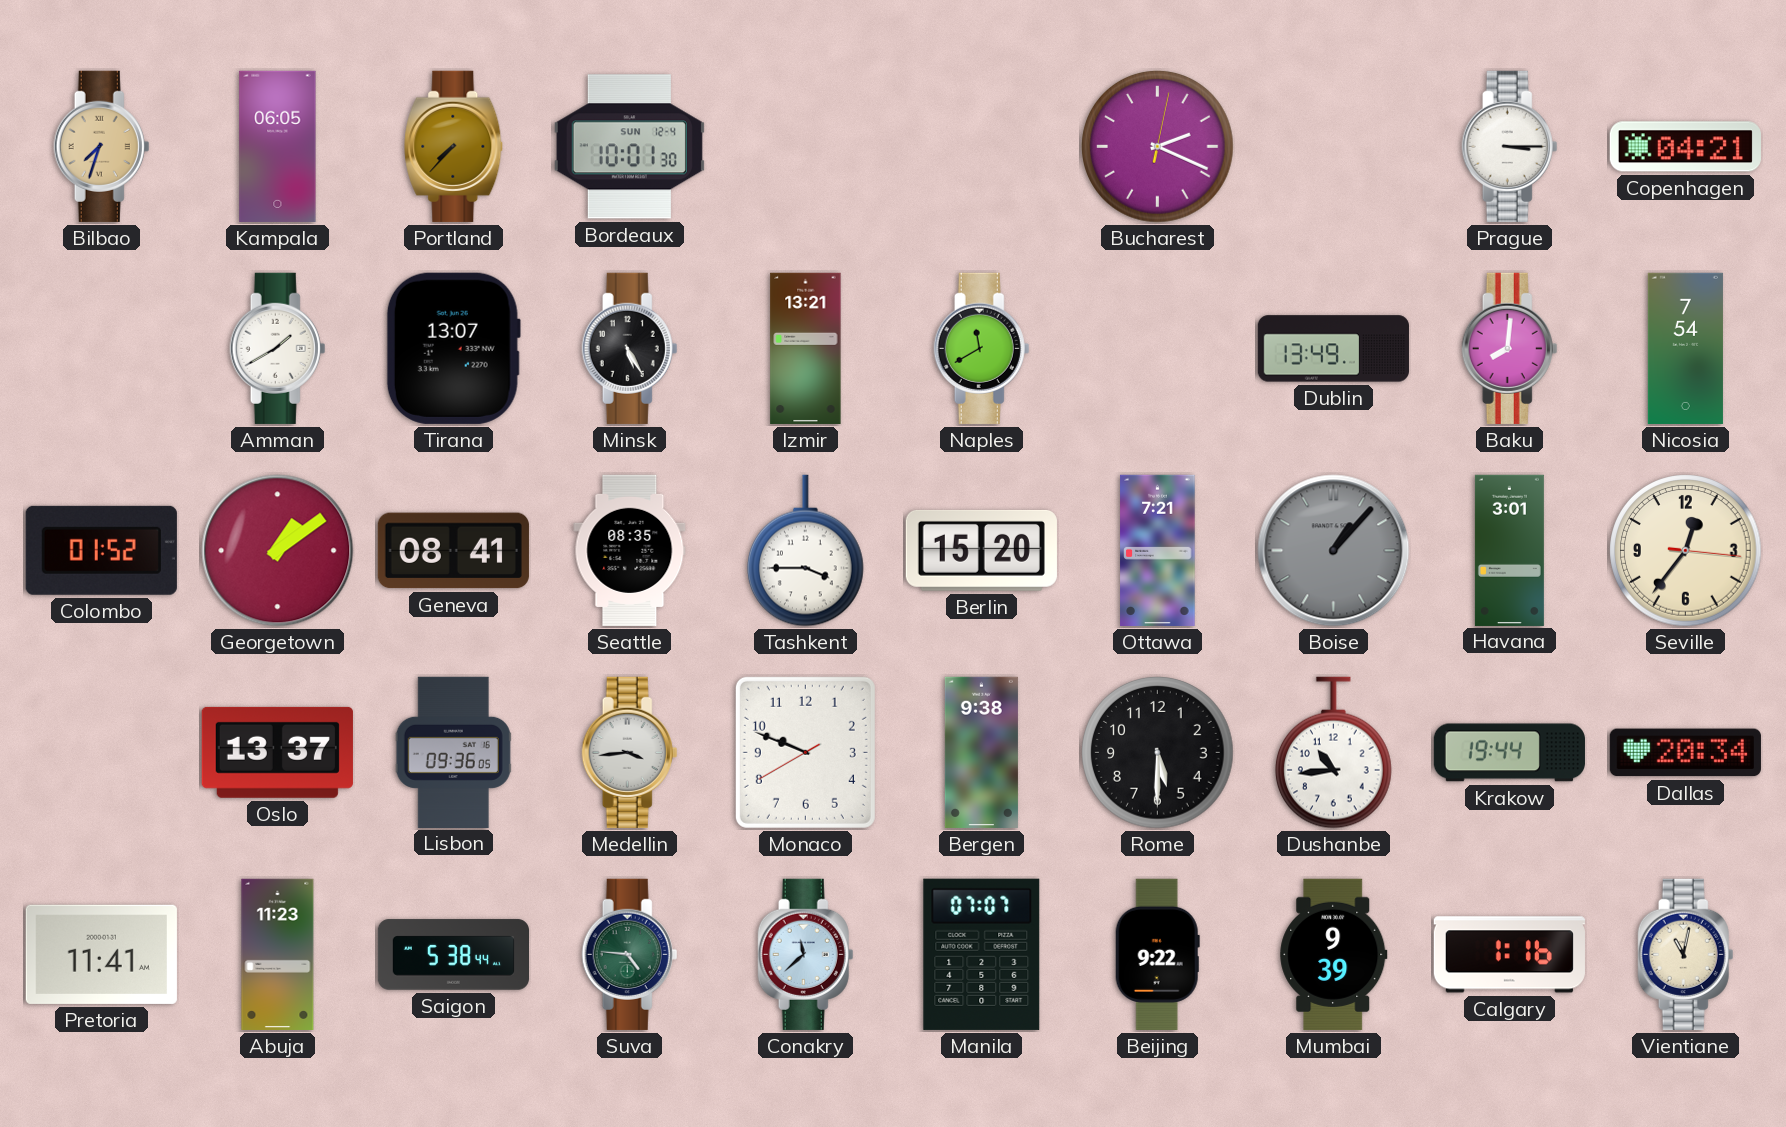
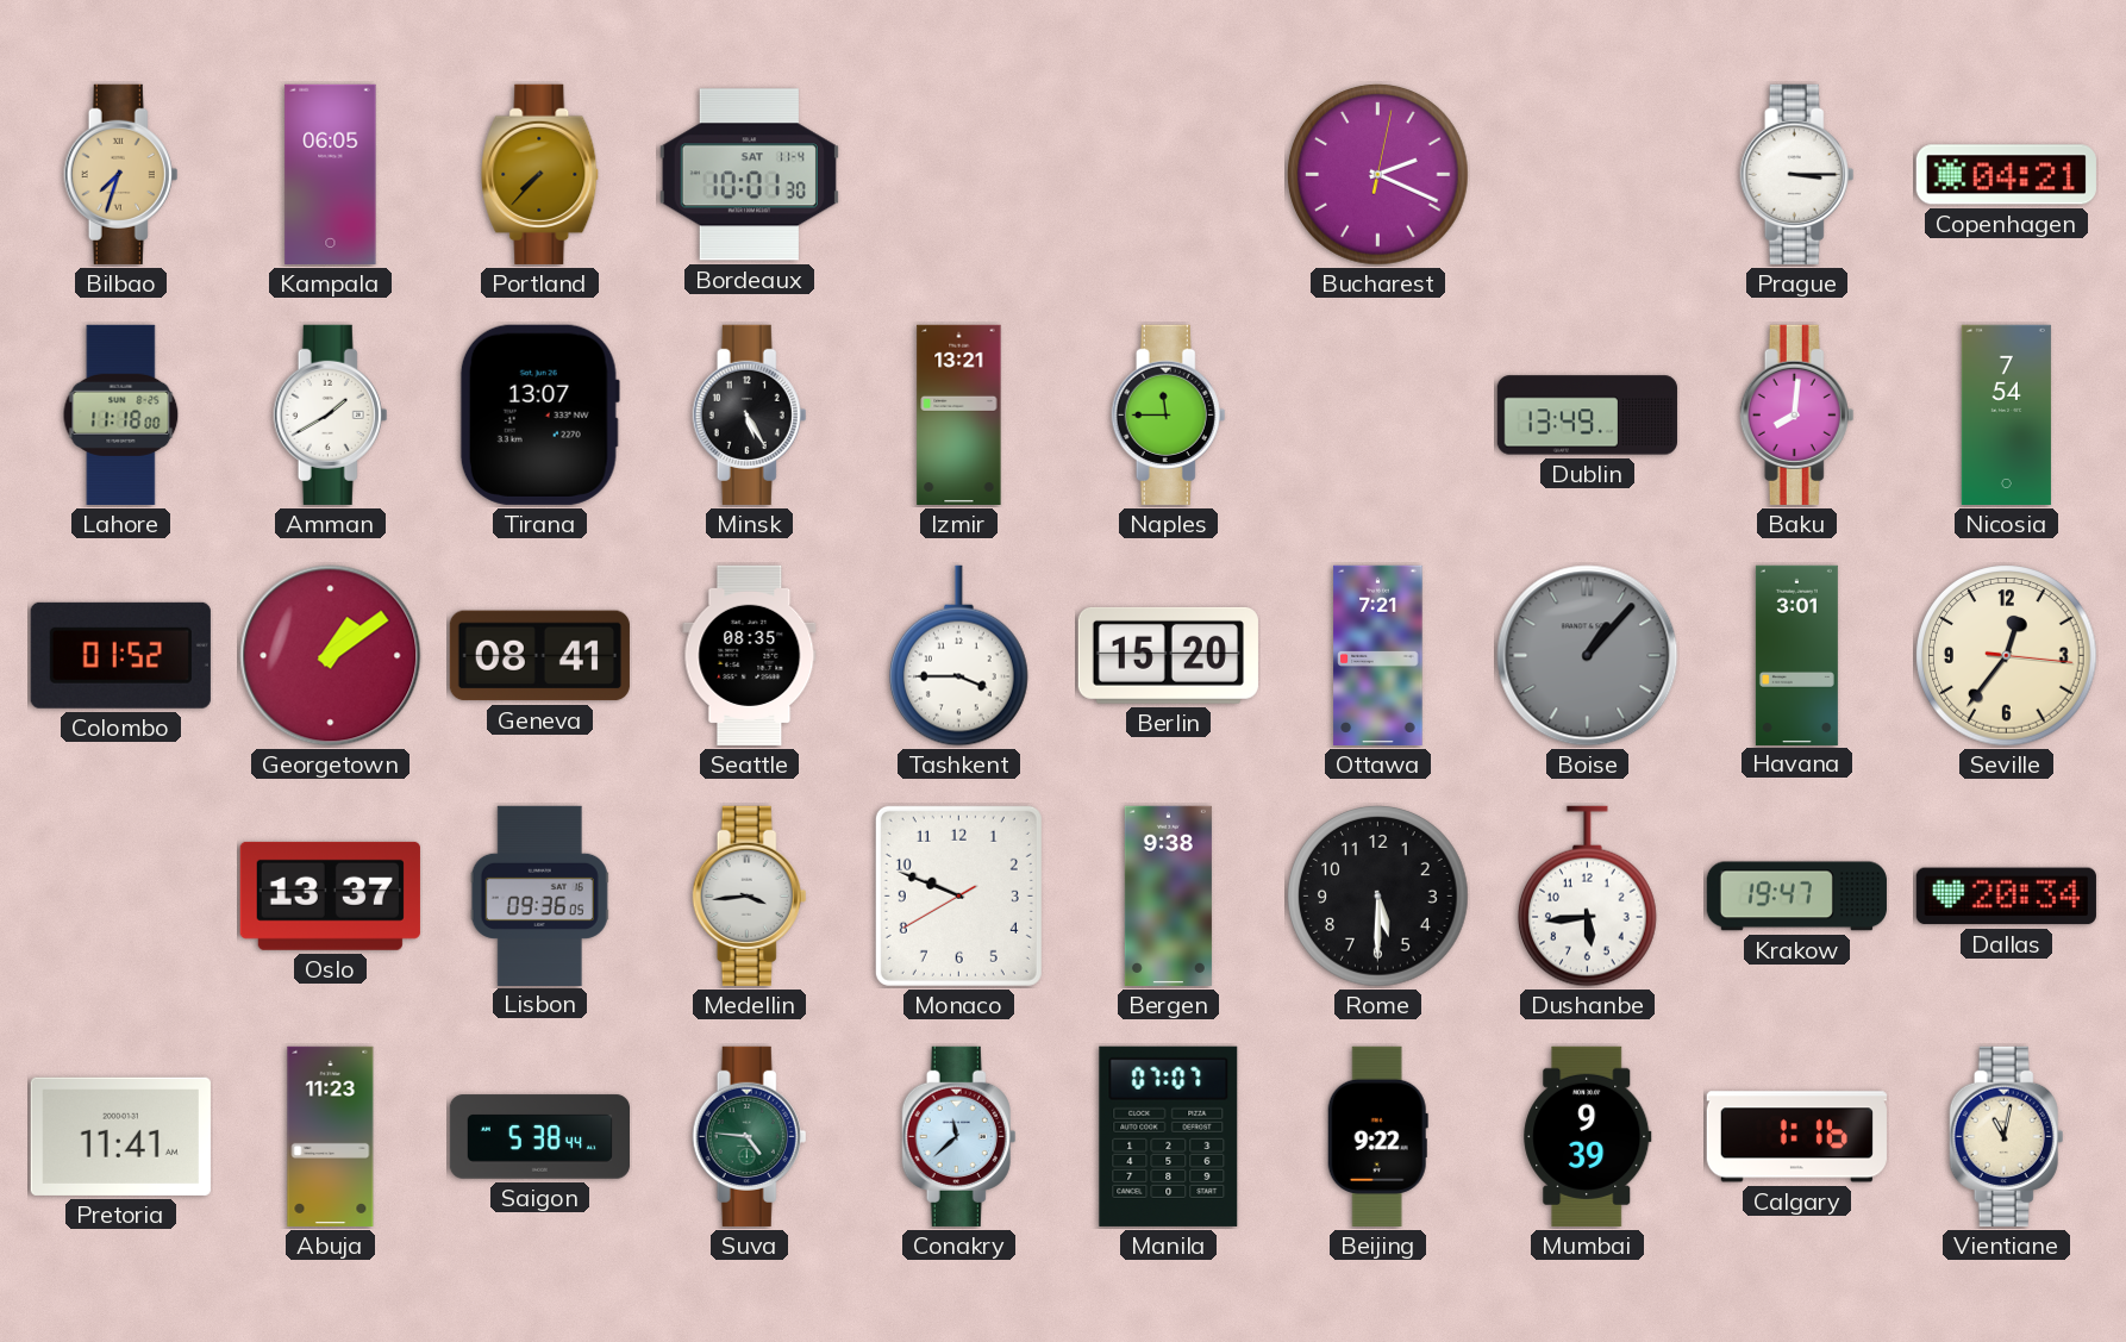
Bordeaux date: SUN 12-4 -> SAT 11-4 (749, 175)
Lahore: none -> 11:18 (121, 414)
Naples: 11:40 -> 11:45 (1169, 414)
Dushanbe: 10:44 -> 5:44 (1588, 897)
Krakow: 19:44 -> 19:47 (1796, 897)
